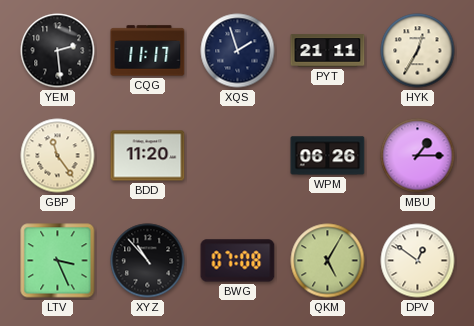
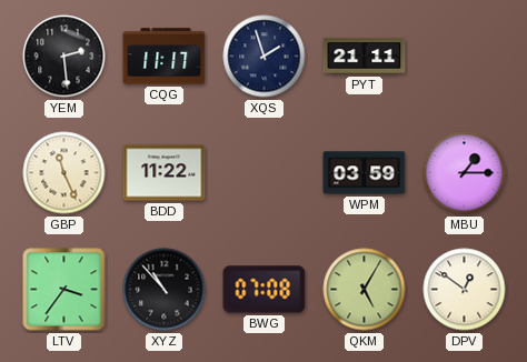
HYK: 12:35 -> none (418, 51)
GBP: 11:24 -> 11:26 (64, 173)
BDD: 11:20 -> 11:22 (165, 173)
WPM: 06:26 -> 03:59 (365, 173)
LTV: 3:26 -> 3:36 (64, 290)
